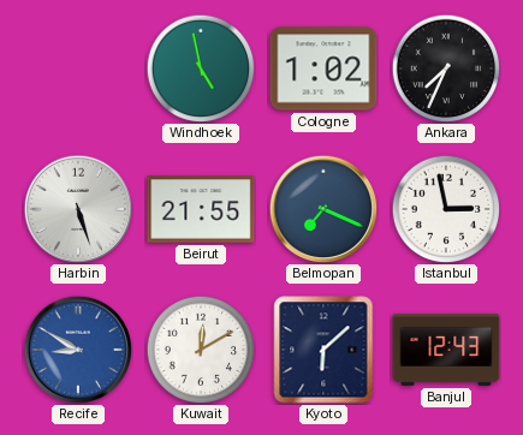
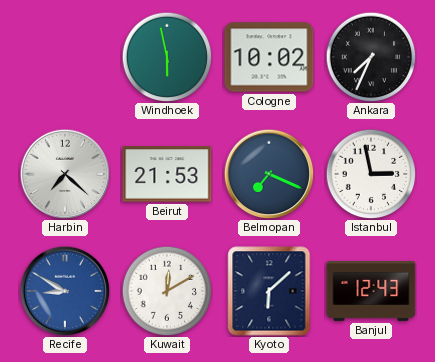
Windhoek: 4:58 -> 5:58 (167, 57)
Cologne: 1:02 -> 10:02 (269, 57)
Harbin: 5:27 -> 7:22 (65, 174)
Beirut: 21:55 -> 21:53 (167, 174)
